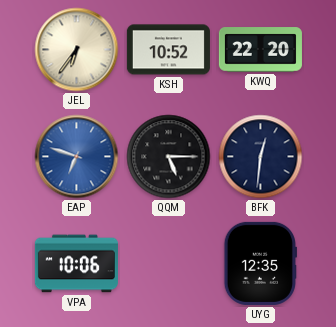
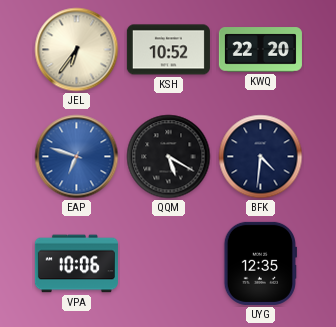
QQM: 5:15 -> 5:20 (169, 157)
BFK: 12:31 -> 4:31 (261, 157)
